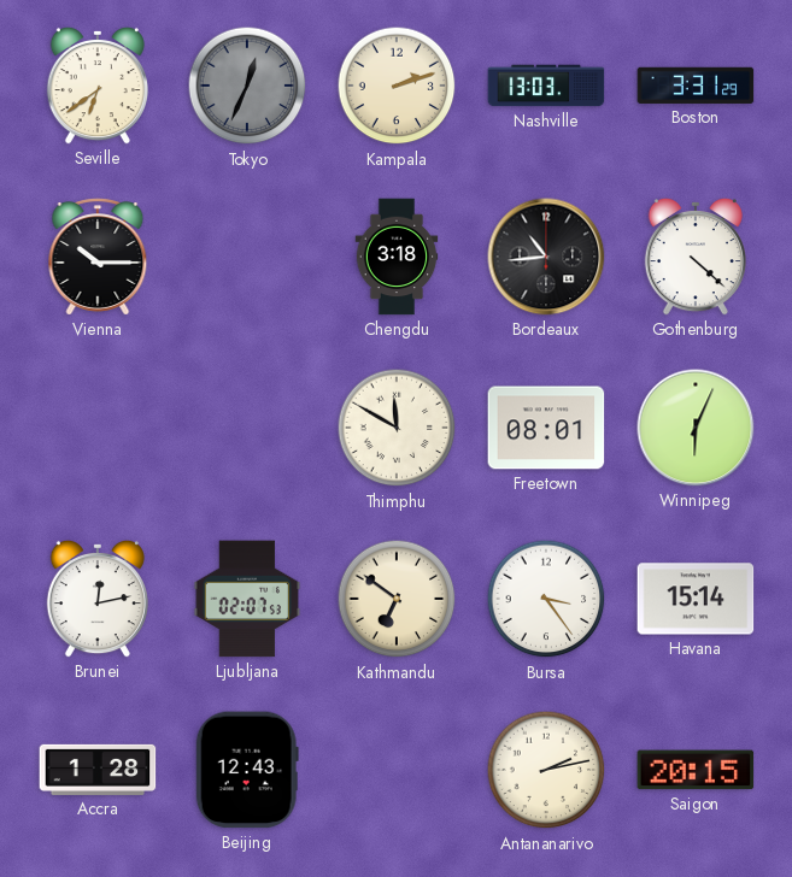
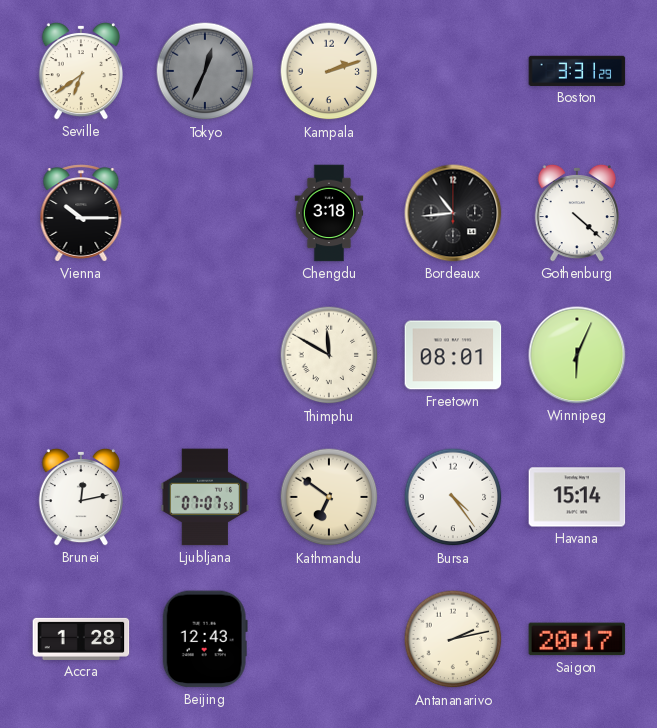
Nashville: 13:03 -> none (546, 86)
Ljubljana: 02:07 -> 07:07 (205, 497)
Bursa: 3:24 -> 4:24 (453, 497)
Saigon: 20:15 -> 20:17 (577, 639)
